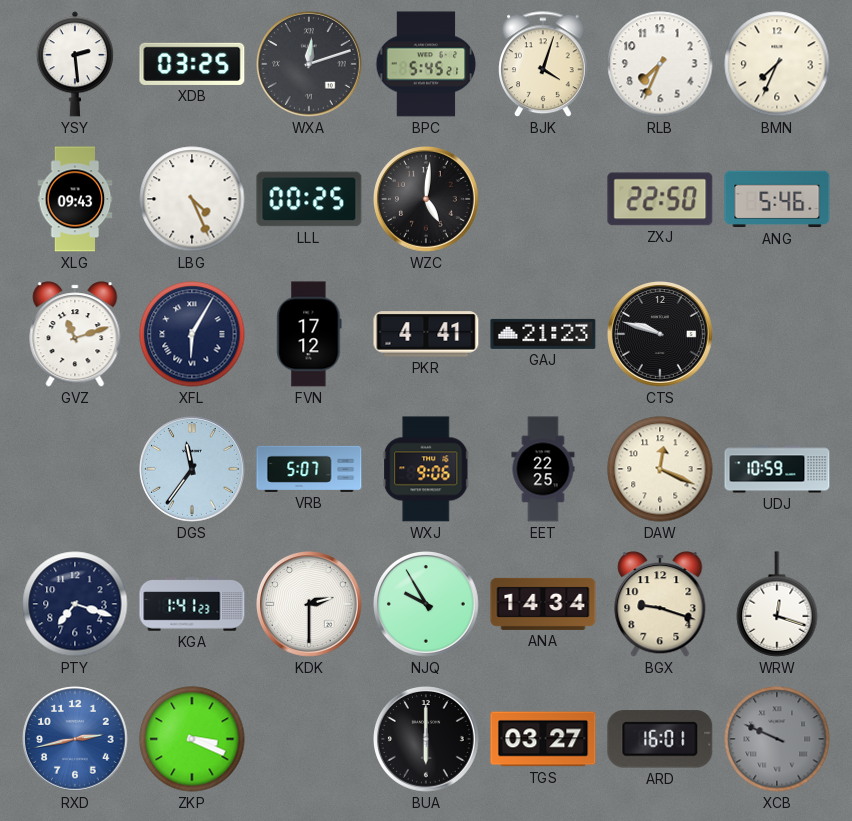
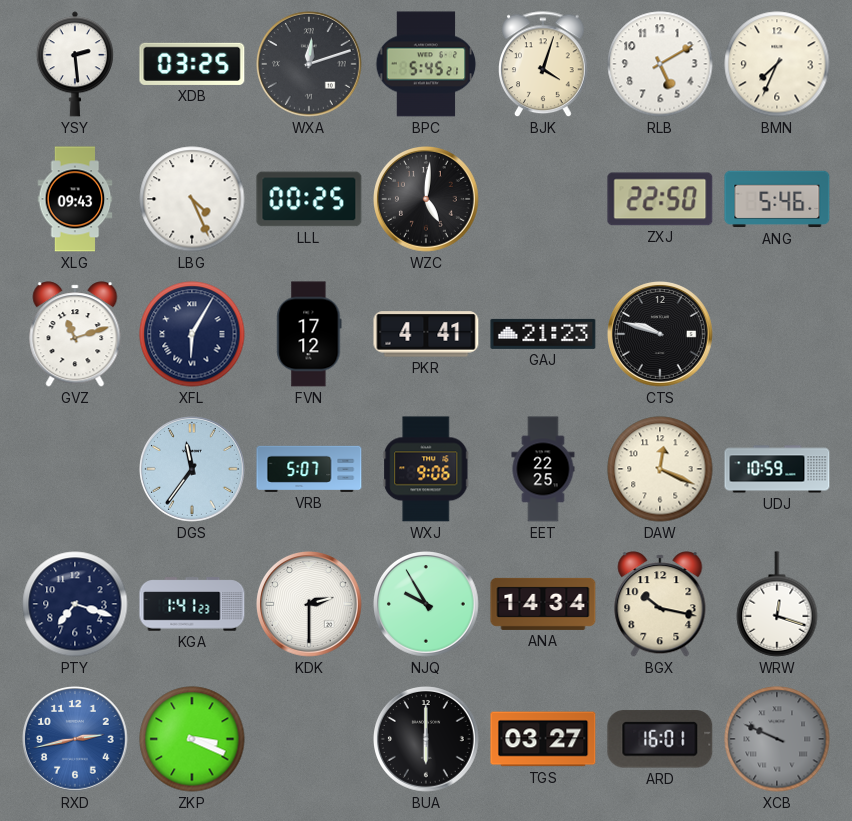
RLB: 7:34 -> 5:10 (660, 64)
BGX: 9:18 -> 10:17 (660, 604)
